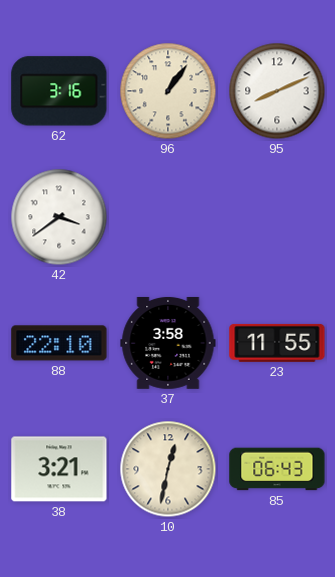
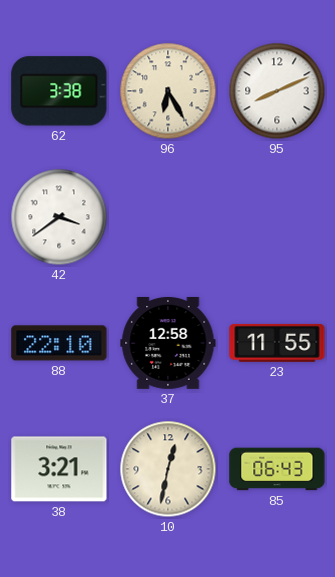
62: 3:16 -> 3:38 (59, 91)
96: 1:06 -> 6:25 (168, 91)
37: 3:58 -> 12:58 (168, 343)
